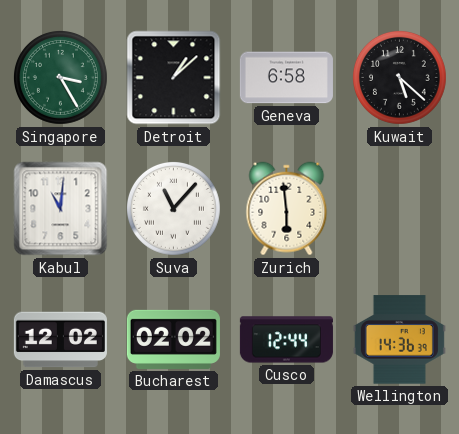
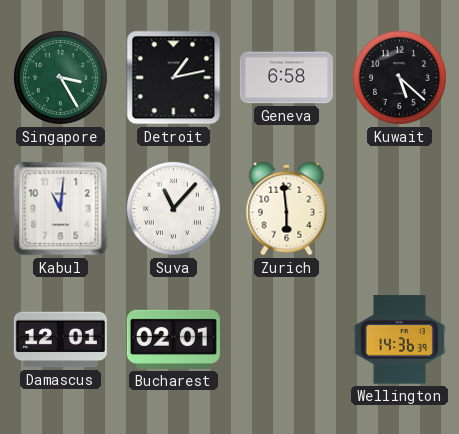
Detroit: 1:08 -> 1:13 (174, 78)
Damascus: 12:02 -> 12:01 (60, 340)
Bucharest: 02:02 -> 02:01 (173, 339)
Cusco: 12:44 -> none (286, 340)
